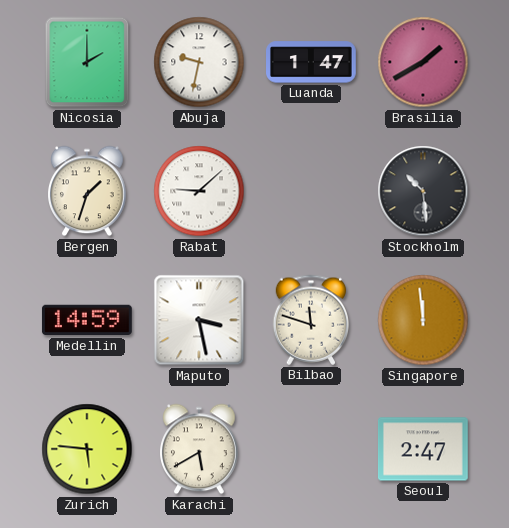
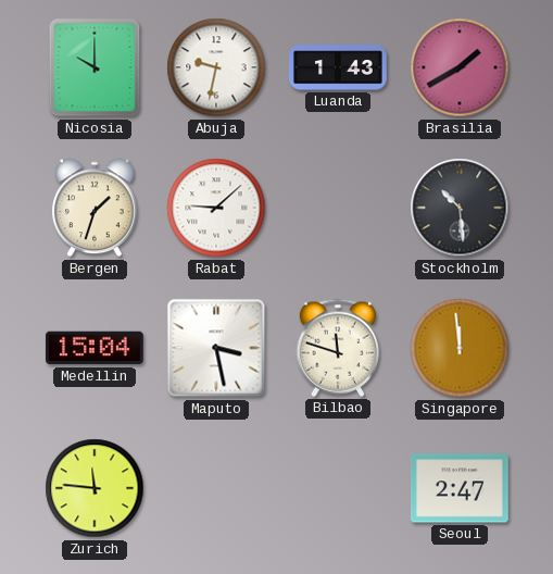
Nicosia: 2:00 -> 10:00 (95, 67)
Luanda: 1:47 -> 1:43 (339, 67)
Medellin: 14:59 -> 15:04 (95, 348)
Zurich: 5:46 -> 11:46 (95, 488)
Karachi: 5:40 -> none (199, 449)
